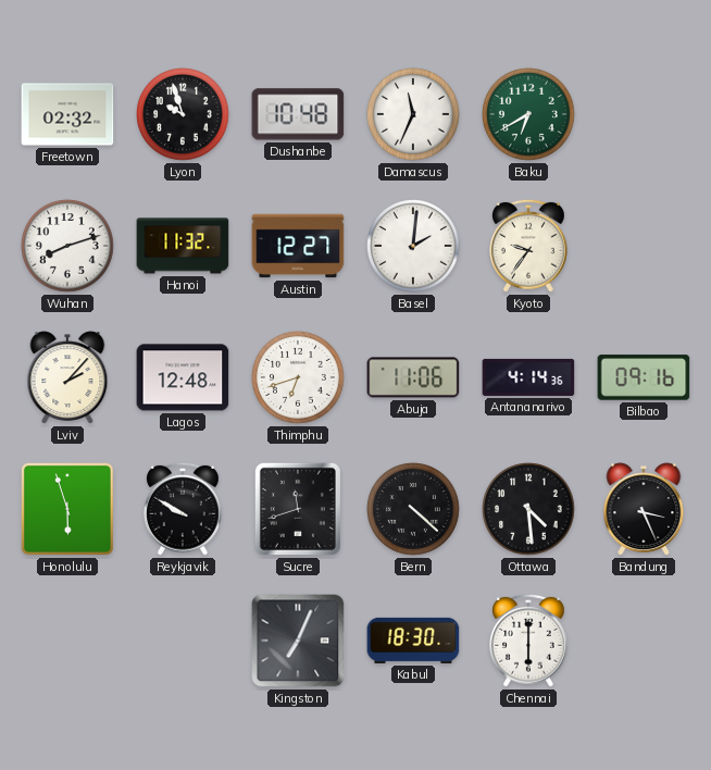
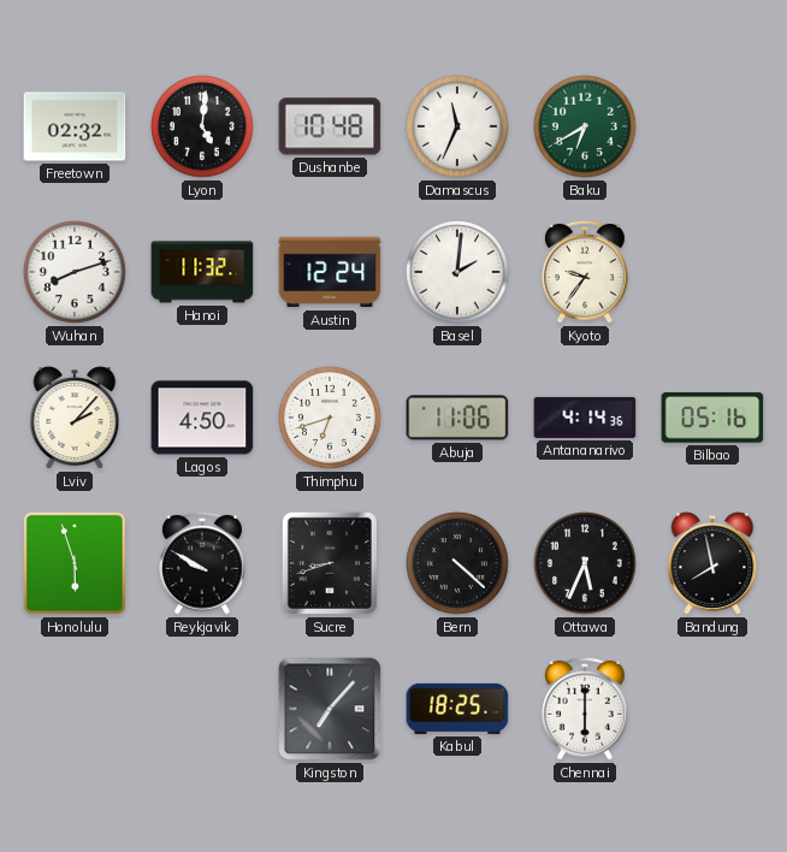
Lyon: 9:57 -> 5:01 (203, 128)
Austin: 12:27 -> 12:24 (330, 272)
Lagos: 12:48 -> 4:50 (202, 418)
Bilbao: 09:16 -> 05:16 (712, 418)
Sucre: 11:42 -> 8:42 (330, 563)
Ottawa: 4:29 -> 5:34 (586, 564)
Bandung: 3:26 -> 7:58 (712, 563)
Kingston: 7:04 -> 7:07 (330, 709)
Kabul: 18:30 -> 18:25 (457, 709)
